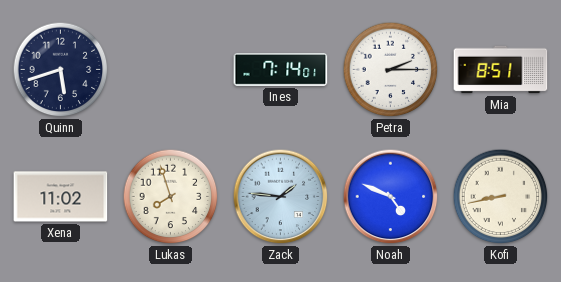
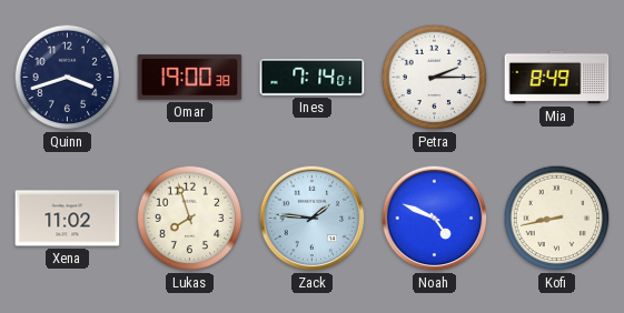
Quinn: 5:42 -> 3:42 (68, 78)
Omar: none -> 19:00 (190, 78)
Mia: 8:51 -> 8:49 (557, 78)
